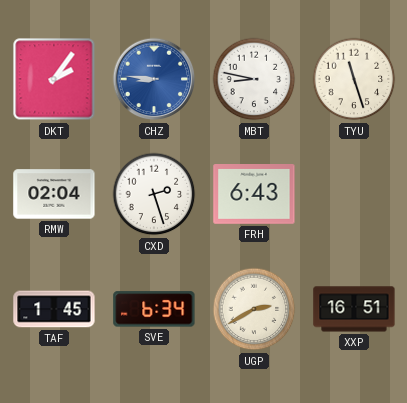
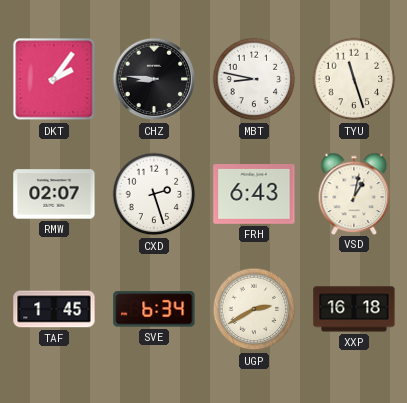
CHZ dial: blue -> black (154, 79)
RMW: 02:04 -> 02:07 (54, 194)
VSD: none -> 1:02 (354, 193)
XXP: 16:51 -> 16:18 (354, 309)
